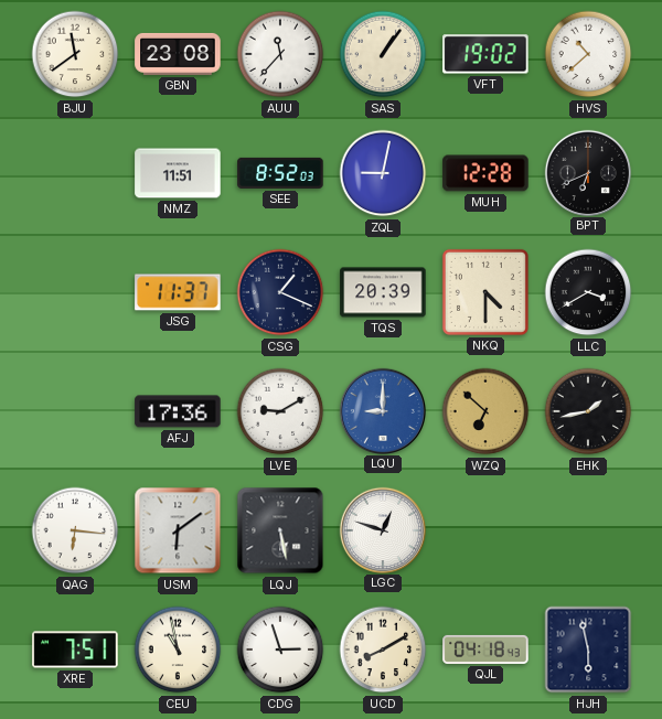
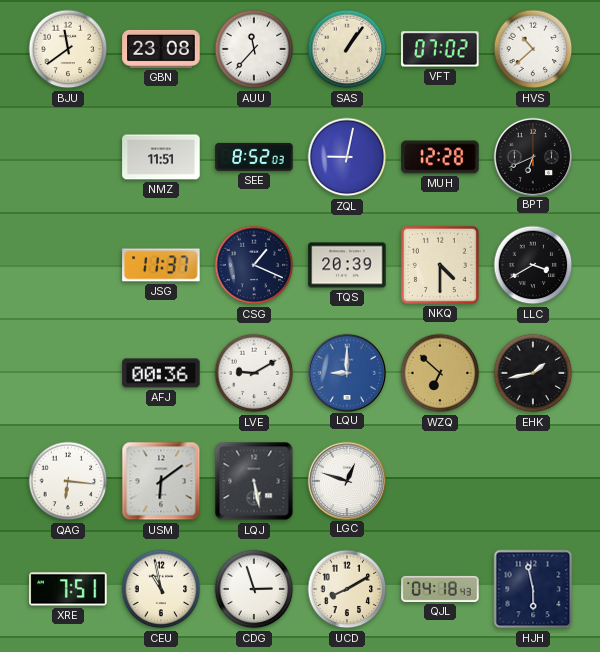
VFT: 19:02 -> 07:02 (440, 49)
AFJ: 17:36 -> 00:36 (161, 373)
